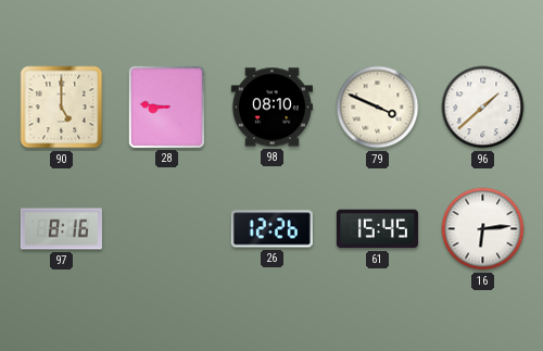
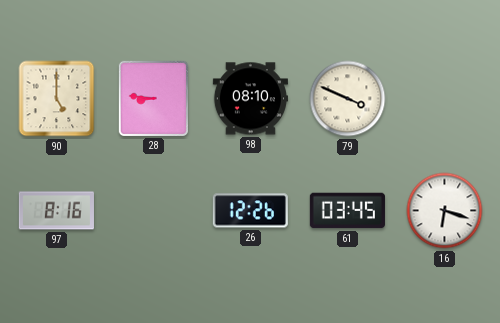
96: 1:38 -> none (483, 108)
61: 15:45 -> 03:45 (347, 211)
16: 6:14 -> 6:18 (445, 211)
